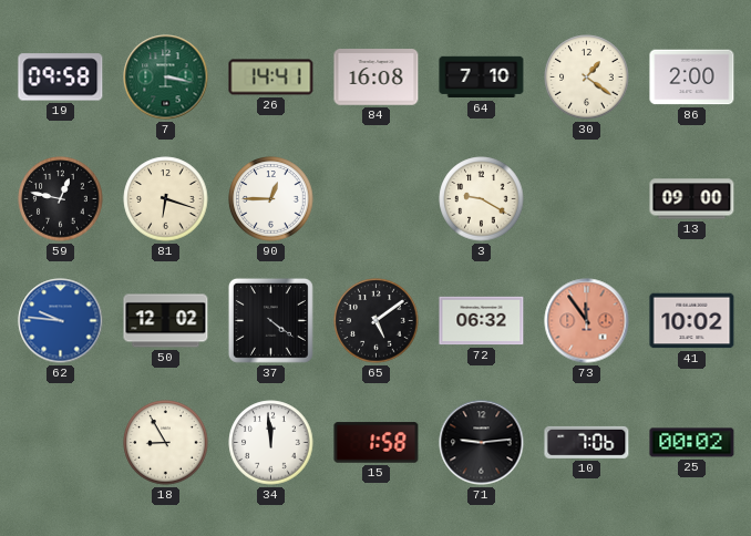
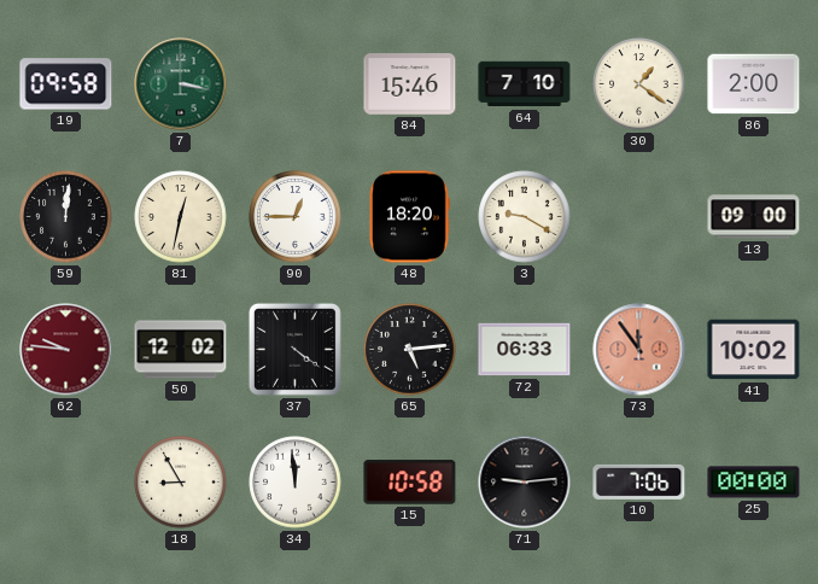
26: 14:41 -> none (271, 78)
84: 16:08 -> 15:46 (410, 84)
59: 12:47 -> 12:01 (66, 217)
81: 6:18 -> 12:32 (181, 217)
48: none -> 18:20 (409, 217)
62 dial: blue -> burgundy (66, 350)
65: 5:09 -> 5:14 (410, 350)
72: 06:32 -> 06:33 (525, 350)
15: 1:58 -> 10:58 (410, 483)
25: 00:02 -> 00:00 (754, 483)
